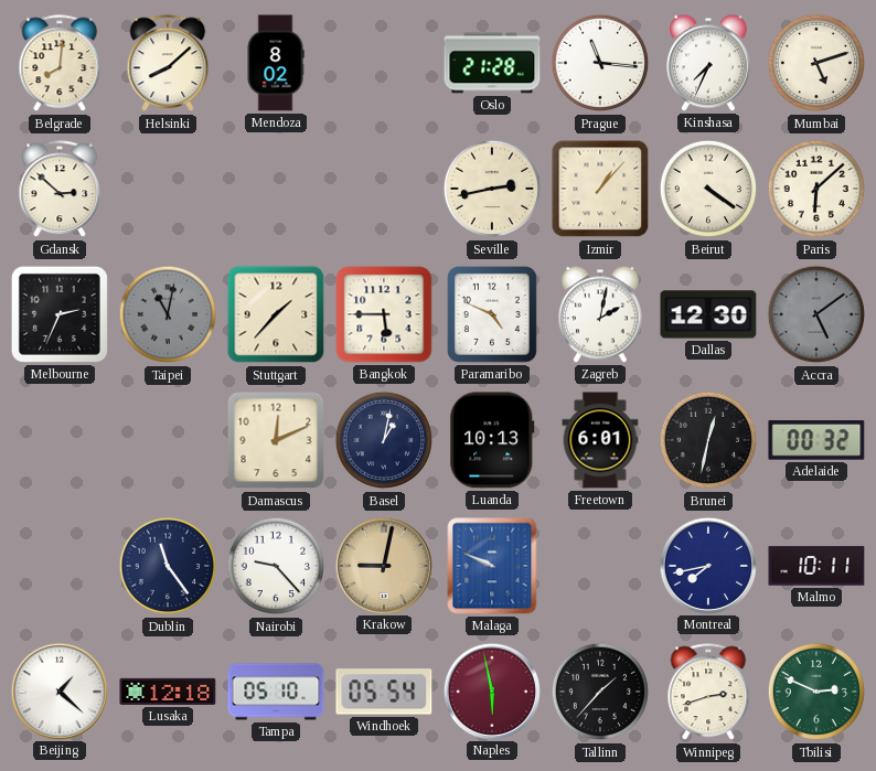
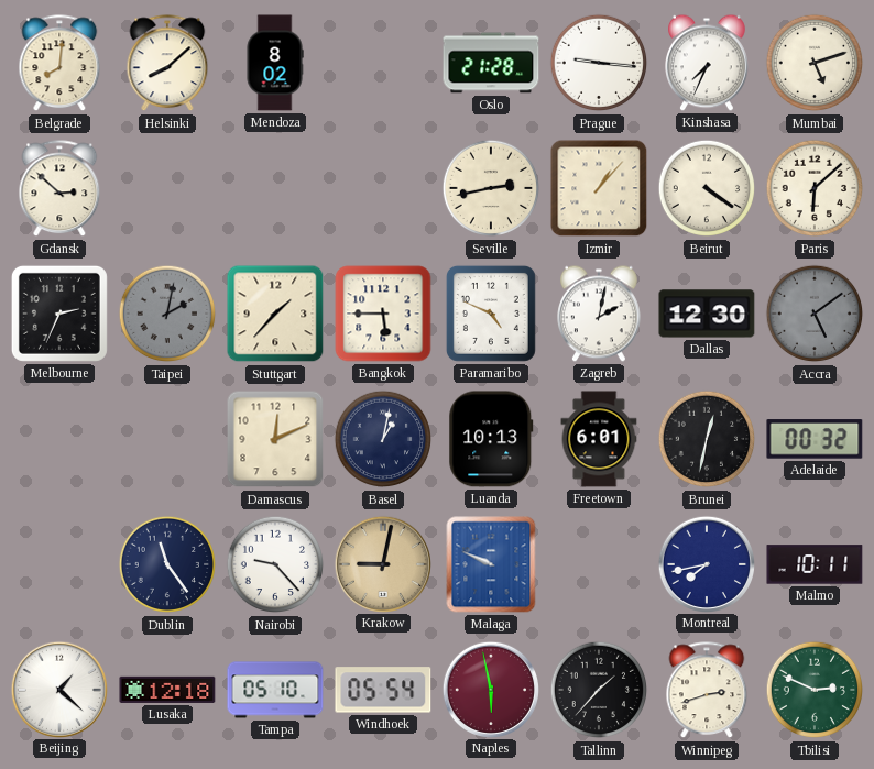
Prague: 11:16 -> 9:16 (599, 63)
Taipei: 11:02 -> 2:02 (167, 314)
